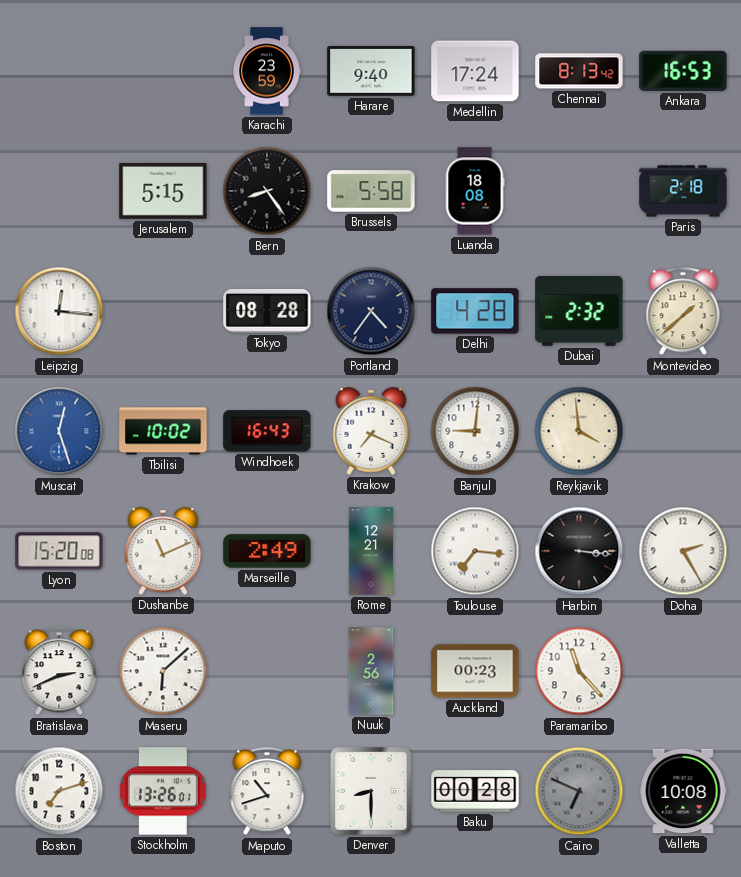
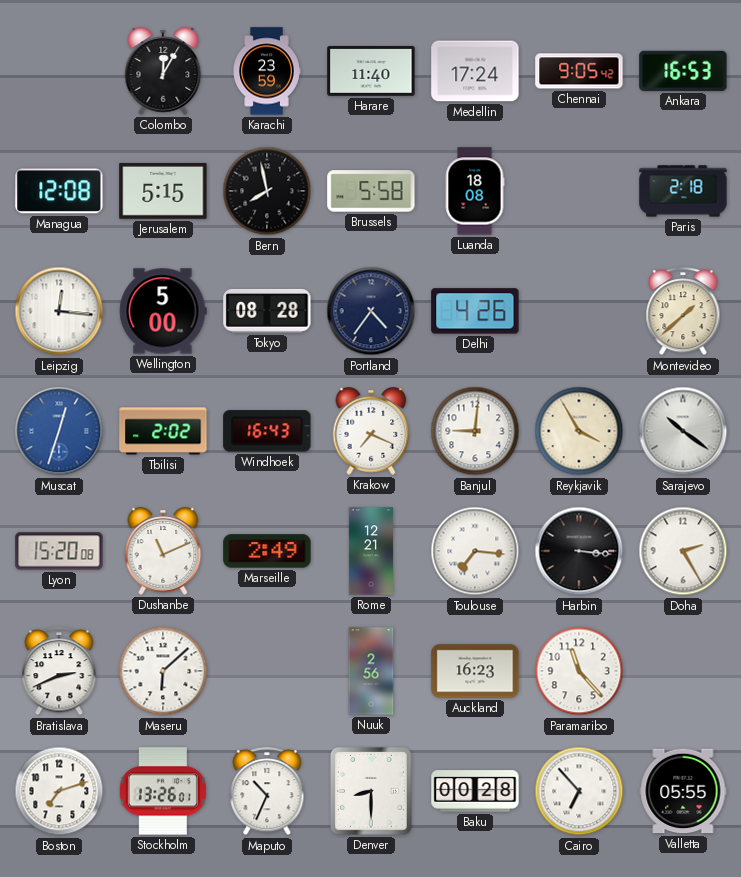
Colombo: none -> 12:05 (163, 71)
Harare: 9:40 -> 11:40 (371, 72)
Chennai: 8:13 -> 9:05 (579, 71)
Managua: none -> 12:08 (59, 191)
Bern: 8:24 -> 7:58 (267, 191)
Wellington: none -> 5:00 (163, 311)
Delhi: 4:28 -> 4:26 (475, 311)
Dubai: 2:32 -> none (579, 311)
Muscat: 12:27 -> 12:33 (59, 431)
Tbilisi: 10:02 -> 2:02 (163, 431)
Reykjavik: 3:59 -> 3:55 (579, 431)
Sarajevo: none -> 10:21 (683, 431)
Auckland: 00:23 -> 16:23 (475, 671)
Maputo: 10:42 -> 10:34 (267, 792)
Cairo: 6:49 -> 6:53 (579, 791)
Cairo dial: grey -> white (579, 791)
Valletta: 10:08 -> 05:55 (683, 791)
